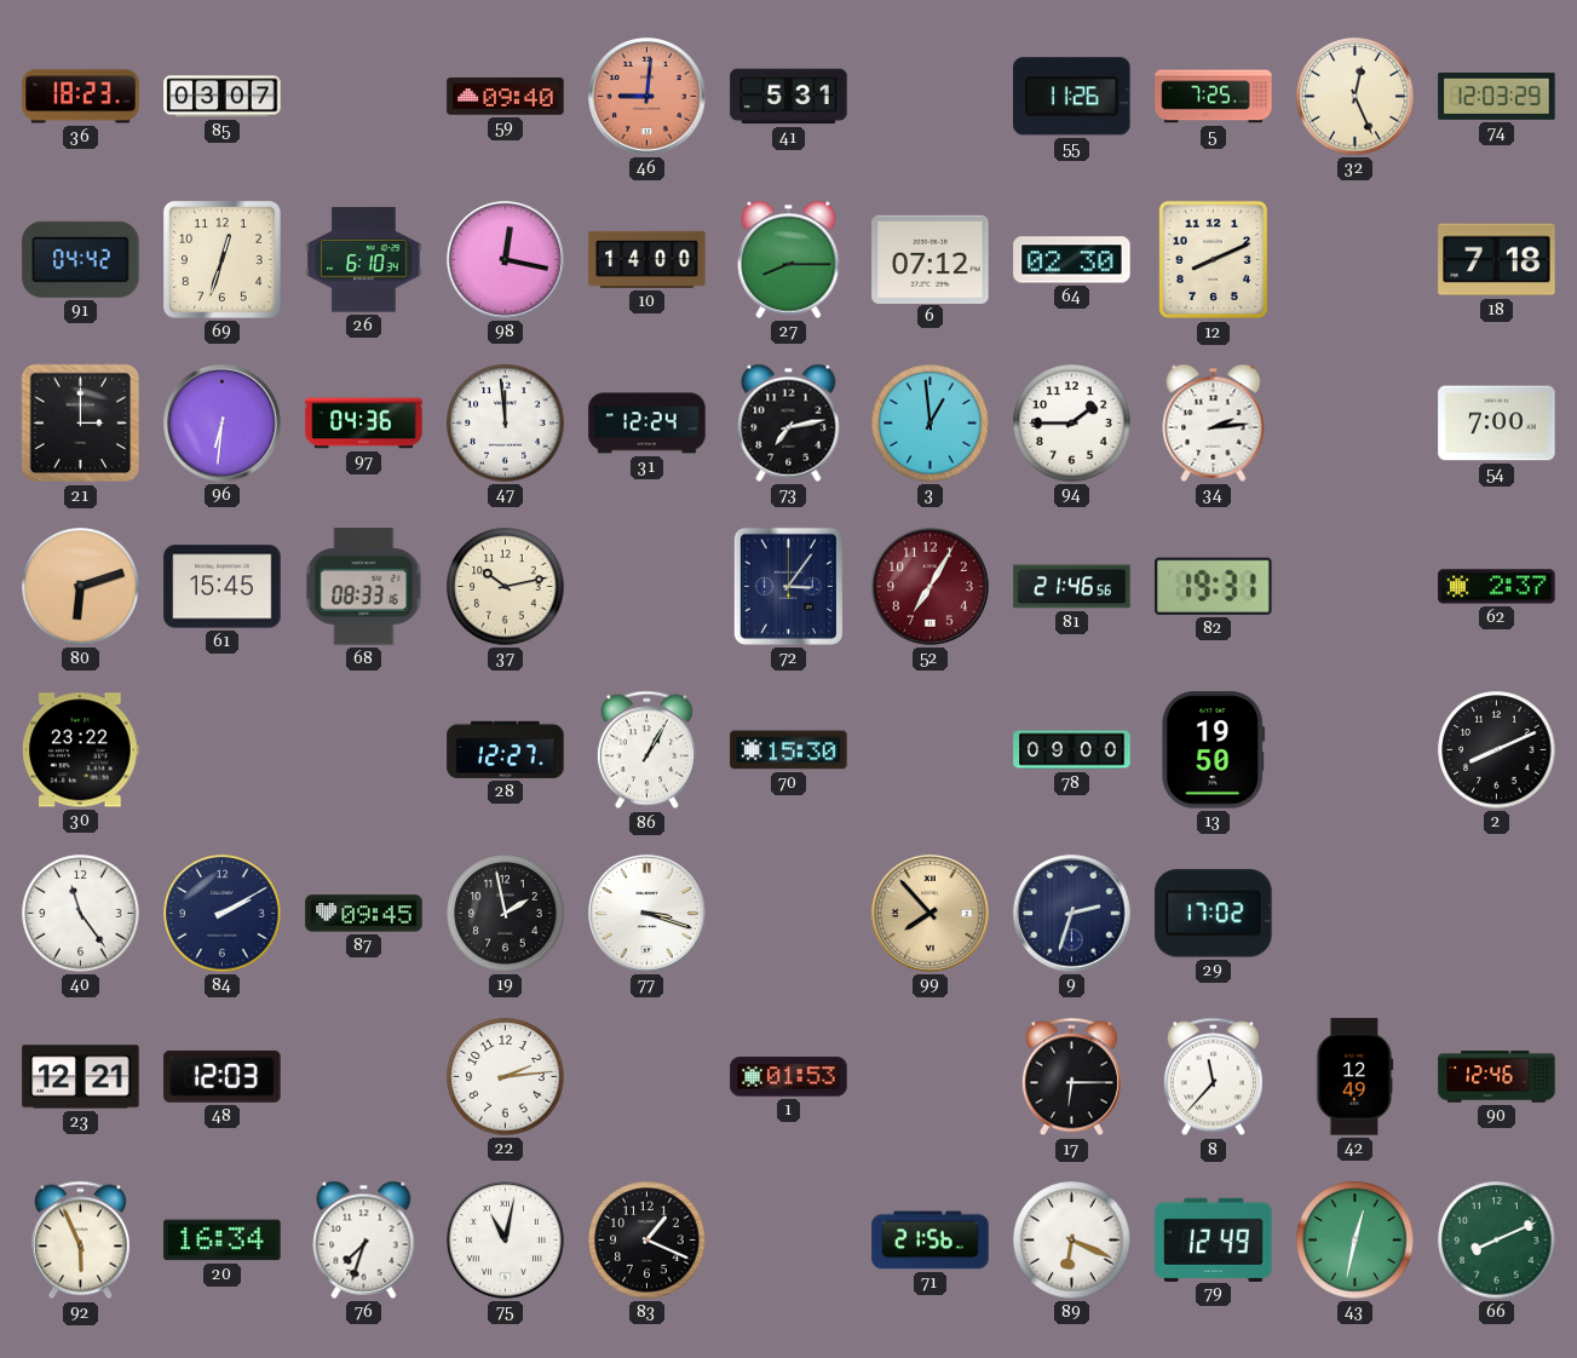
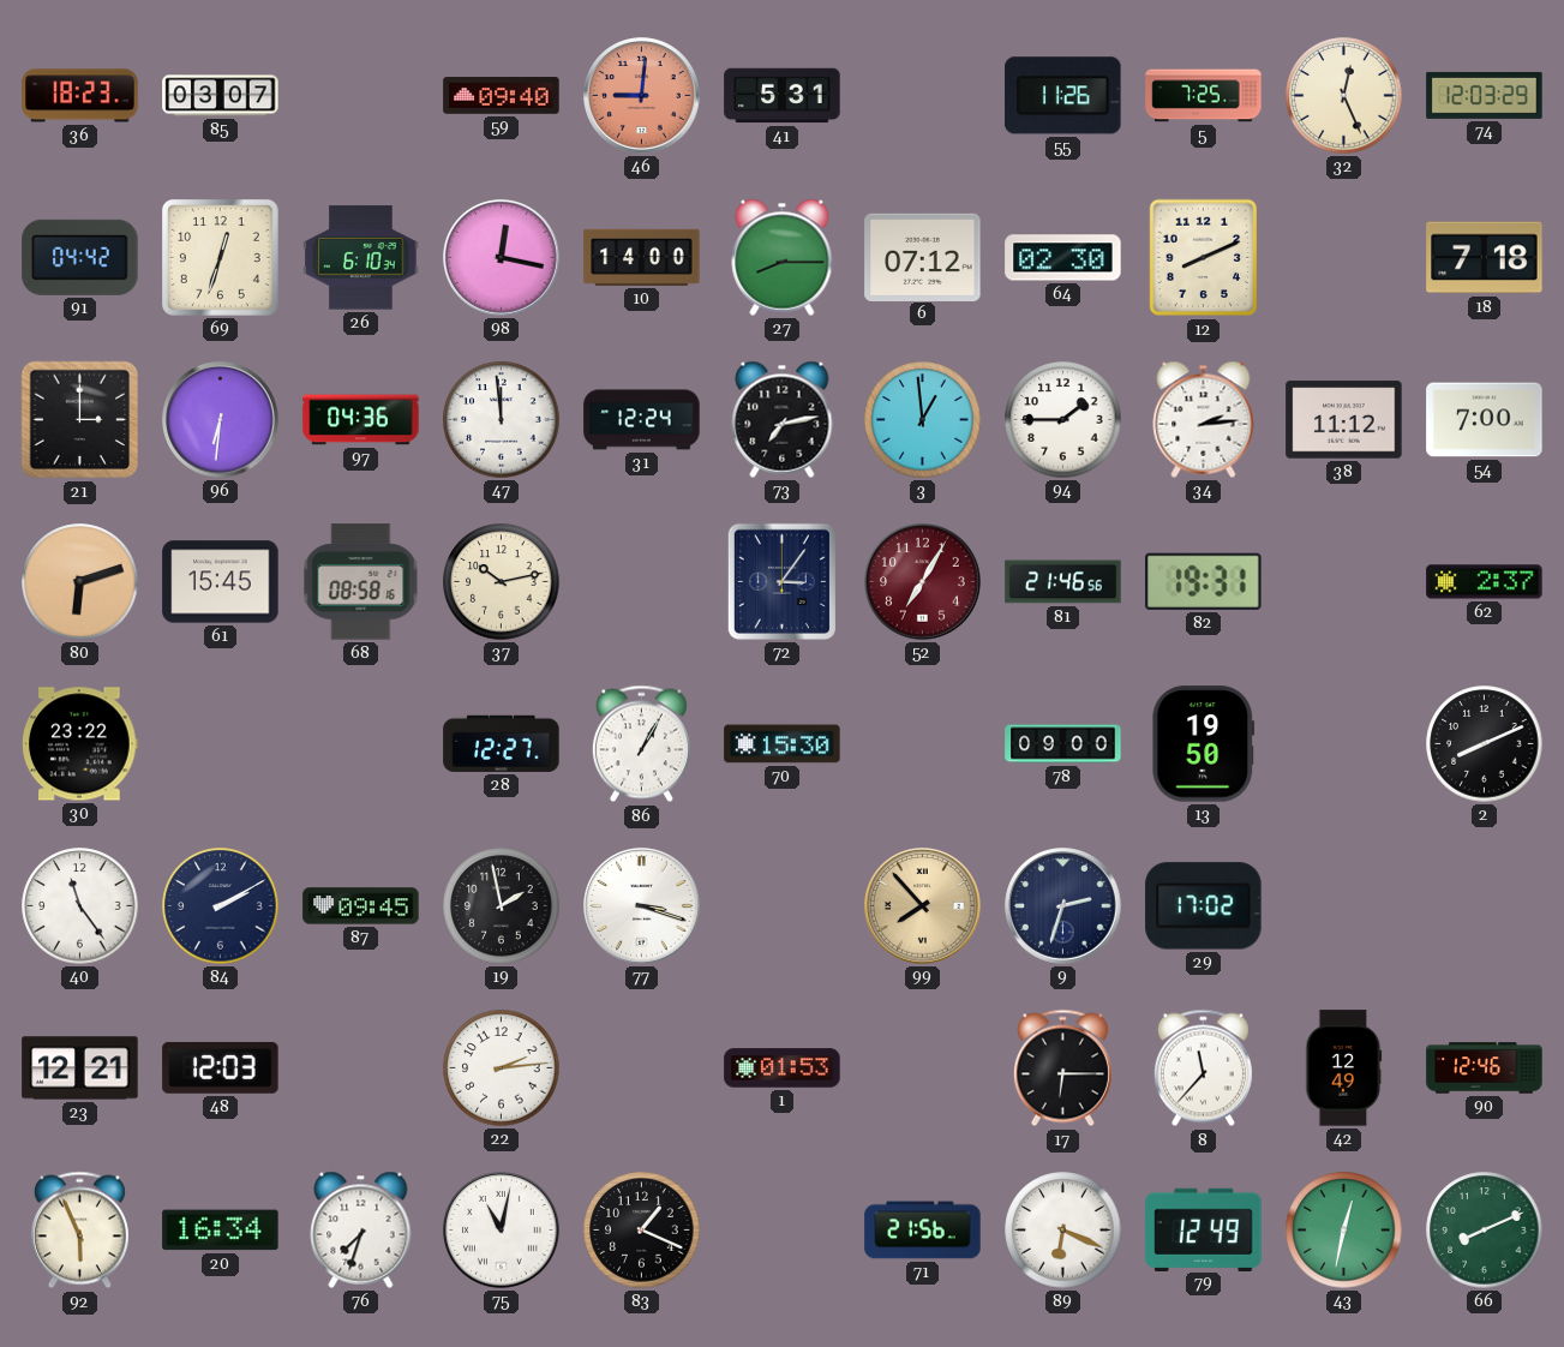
38: none -> 11:12 (1344, 420)
68: 08:33 -> 08:58 (361, 582)
